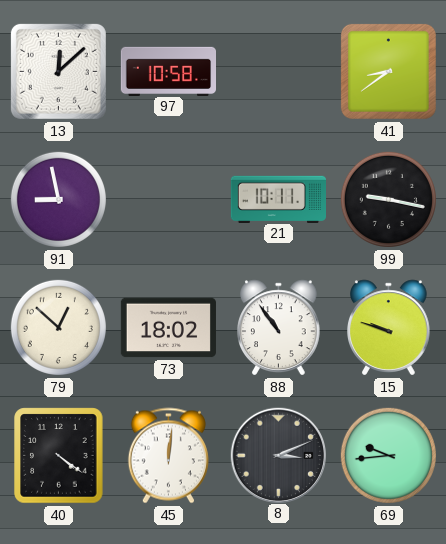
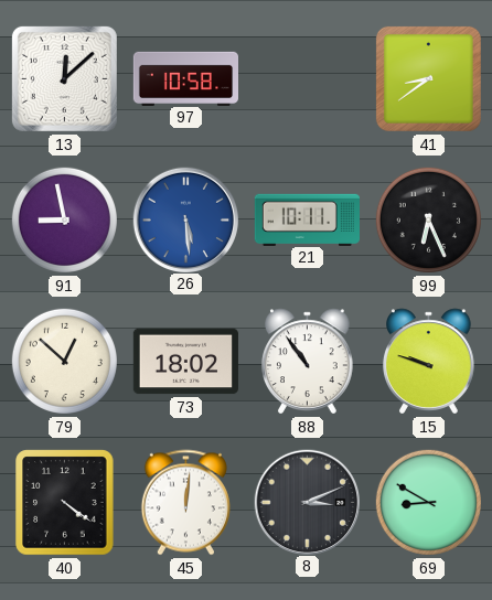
26: none -> 5:29 (185, 219)
99: 9:17 -> 6:26 (428, 219)
69: 9:44 -> 8:50 (428, 502)
